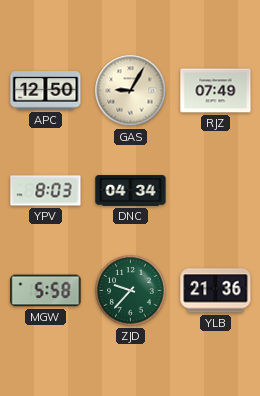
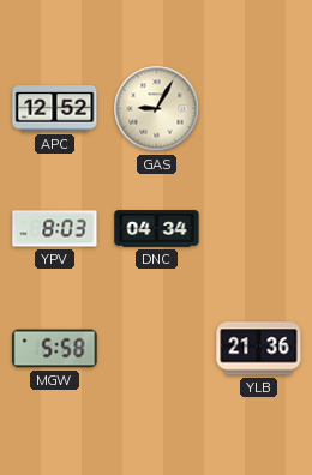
APC: 12:50 -> 12:52 (55, 109)
RJZ: 07:49 -> none (216, 91)
ZJD: 9:37 -> none (131, 291)
